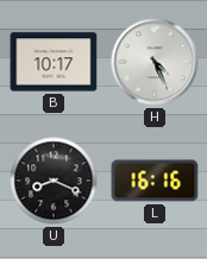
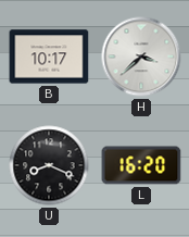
H: 4:26 -> 3:38 (141, 57)
L: 16:16 -> 16:20 (141, 165)
